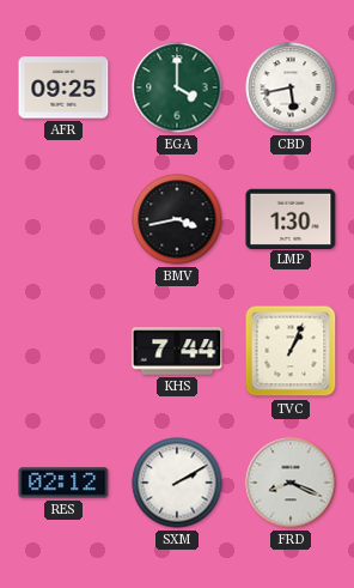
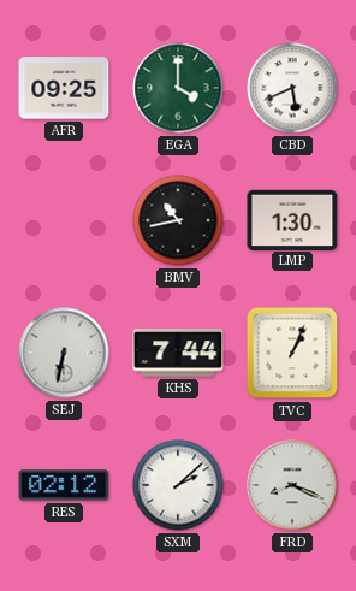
CBD: 5:43 -> 5:41 (292, 88)
BMV: 3:43 -> 10:43 (178, 220)
SEJ: none -> 6:32 (64, 353)
SXM: 2:10 -> 2:08 (178, 485)
